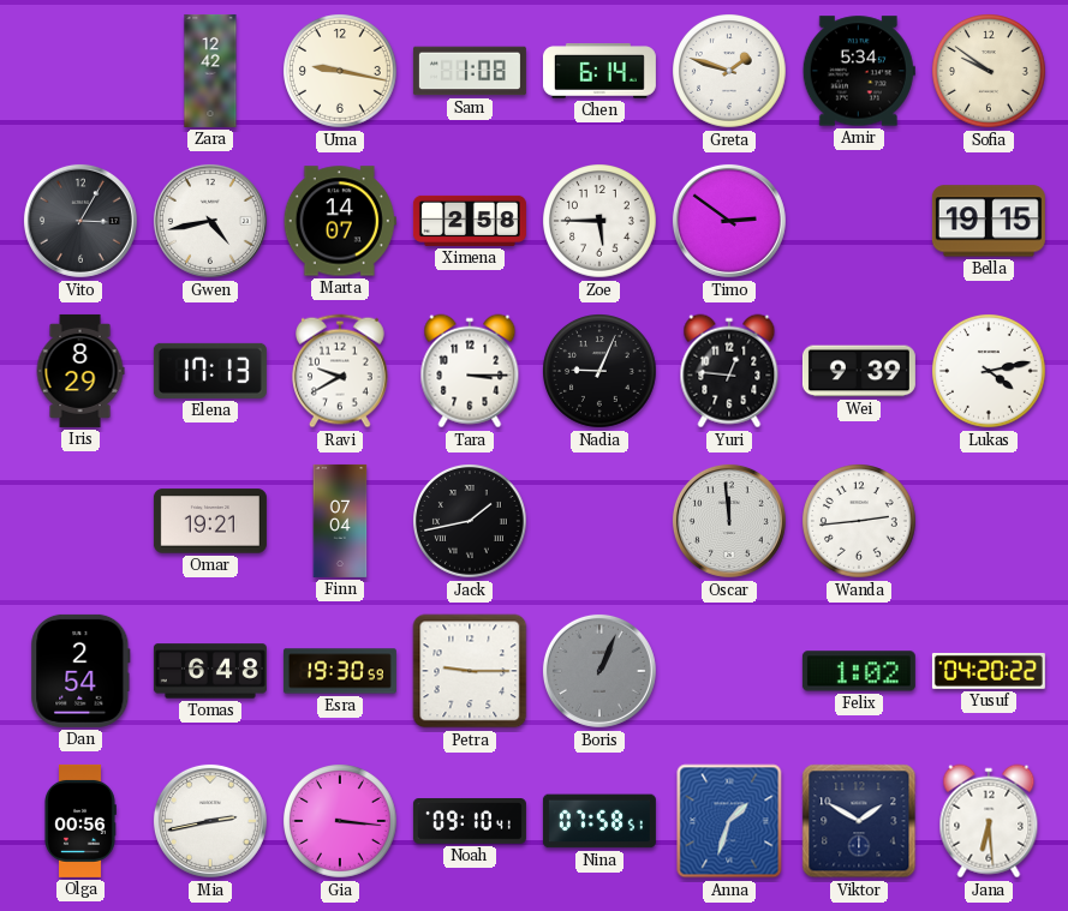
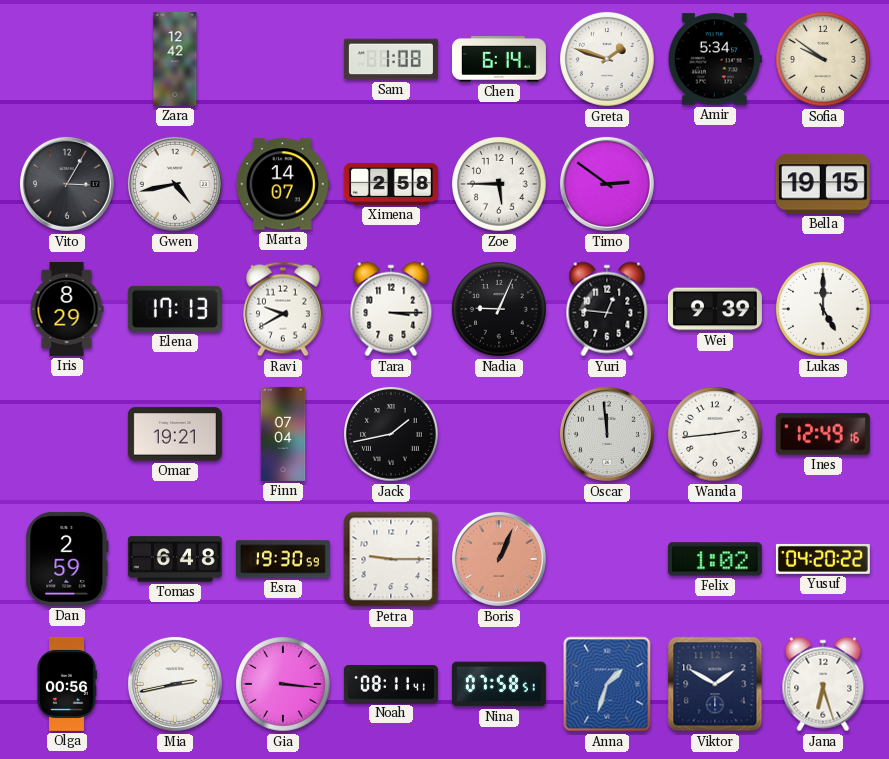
Uma: 9:17 -> none (341, 72)
Lukas: 4:13 -> 5:00 (824, 310)
Ines: none -> 12:49 (823, 434)
Dan: 2:54 -> 2:59 (67, 559)
Boris dial: grey -> salmon (499, 559)
Noah: 09:10 -> 08:11 (391, 685)
Jana: 6:29 -> 6:27 (823, 684)
